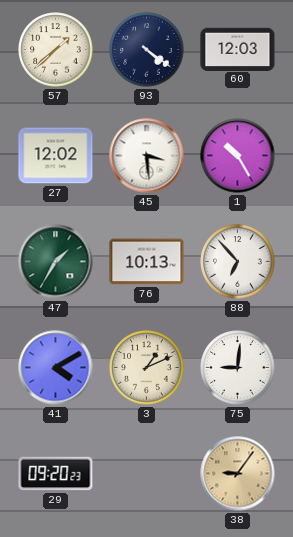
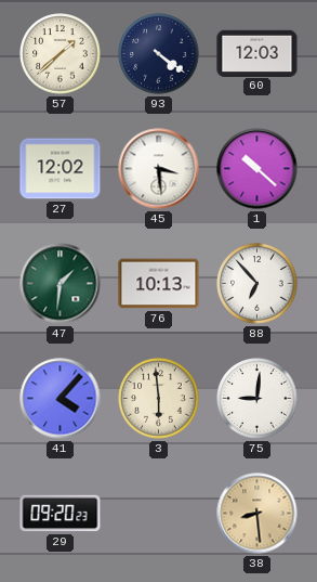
1: 10:25 -> 10:22 (257, 169)
47: 1:35 -> 1:31 (61, 284)
41: 4:10 -> 4:07 (61, 399)
3: 1:11 -> 5:59 (159, 399)
38: 9:06 -> 8:29 (257, 514)
